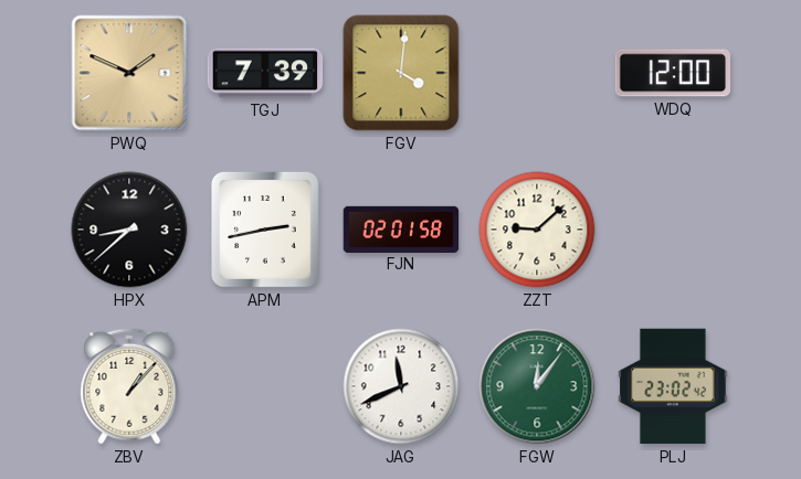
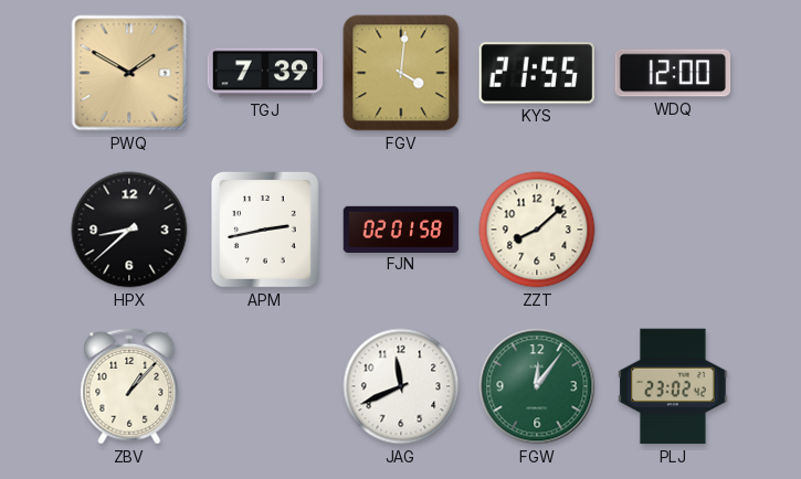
PWQ: 1:49 -> 1:50 (129, 73)
KYS: none -> 21:55 (536, 73)
ZZT: 9:08 -> 8:08 (537, 230)
